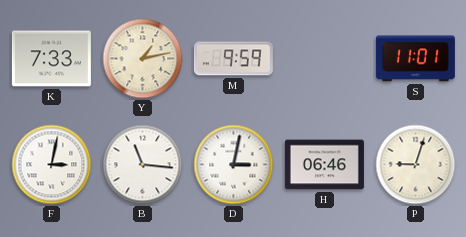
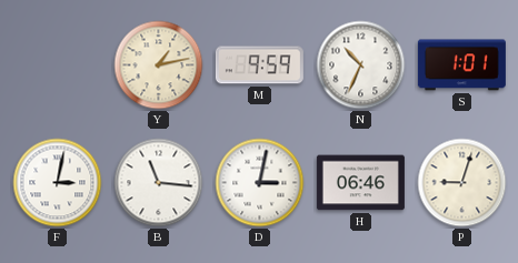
K: 7:33 -> none (51, 59)
N: none -> 10:34 (361, 65)
S: 11:01 -> 1:01 (461, 65)
